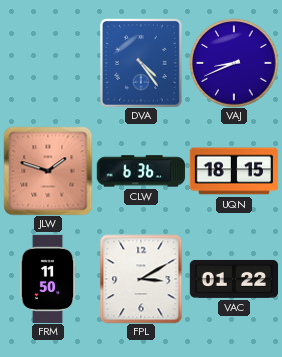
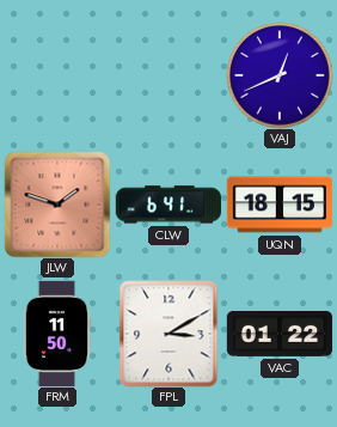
DVA: 4:24 -> none (141, 63)
VAJ: 8:41 -> 12:41 (280, 75)
CLW: 6:36 -> 6:41 (168, 205)
